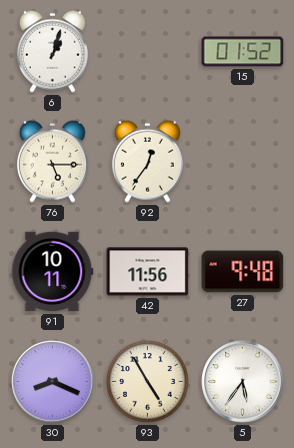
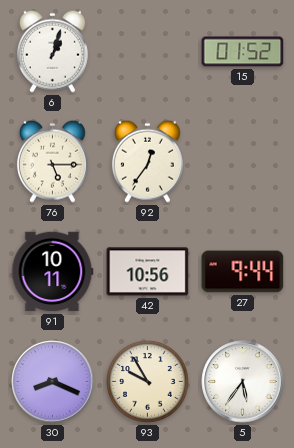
42: 11:56 -> 10:56 (148, 272)
27: 9:48 -> 9:44 (243, 272)
93: 4:55 -> 9:55 (148, 382)
